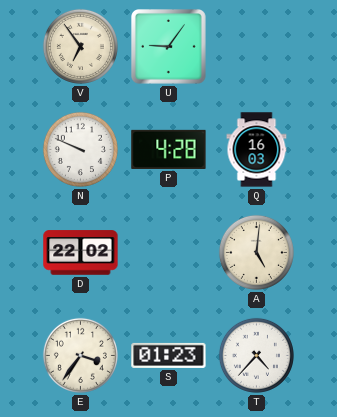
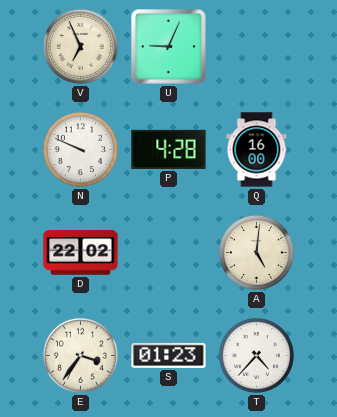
V: 6:54 -> 6:56 (80, 46)
U: 9:06 -> 9:04 (169, 47)
Q: 16:03 -> 16:00 (257, 150)
